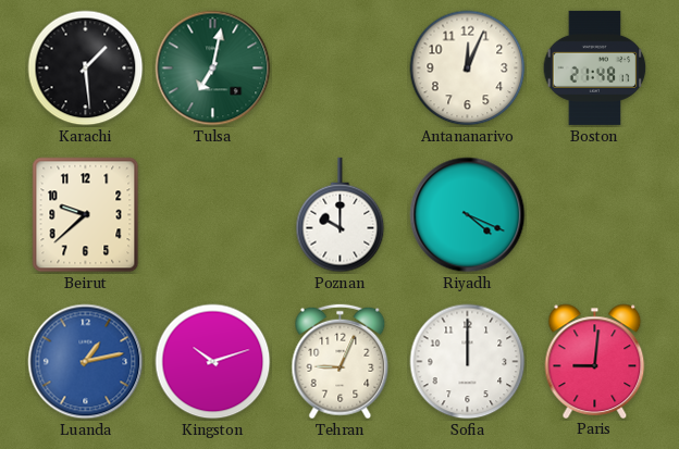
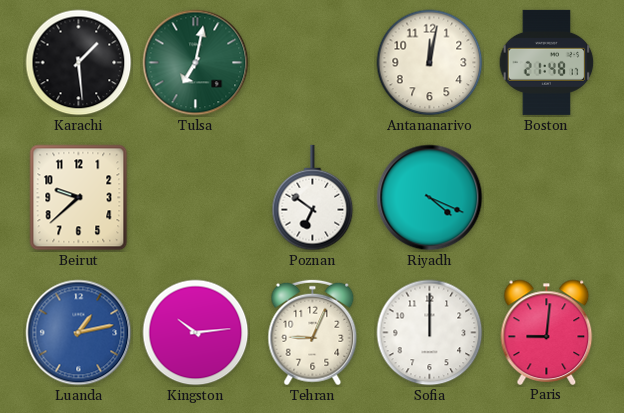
Antananarivo: 12:04 -> 12:02 (430, 63)
Poznan: 10:00 -> 6:51 (313, 198)
Kingston: 10:12 -> 10:14 (196, 333)
